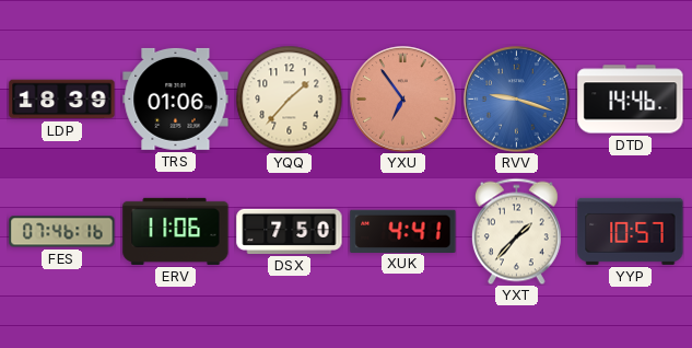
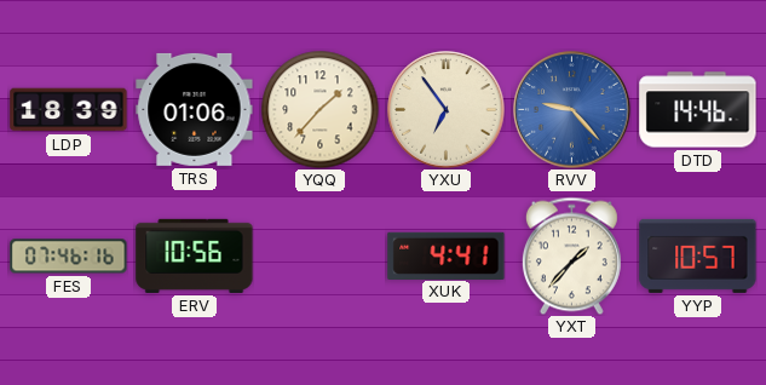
YXU dial: salmon -> cream (447, 110)
RVV: 9:18 -> 9:23 (572, 110)
ERV: 11:06 -> 10:56 (195, 255)
DSX: 7:50 -> none (290, 231)
